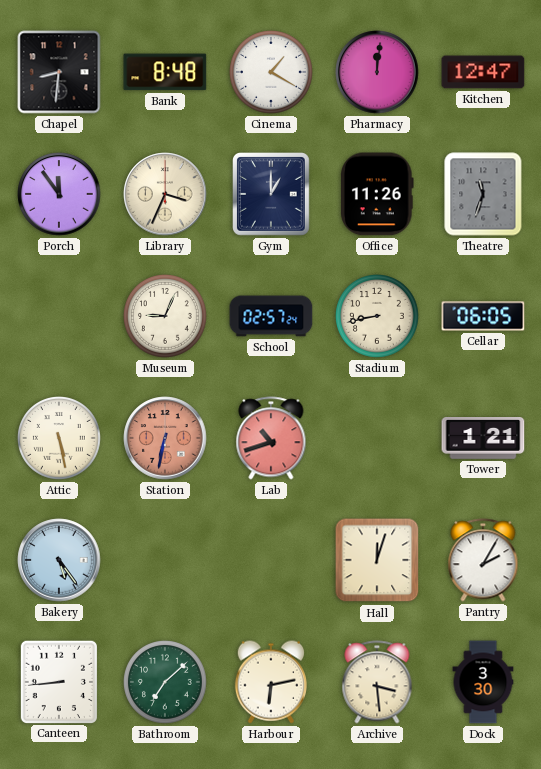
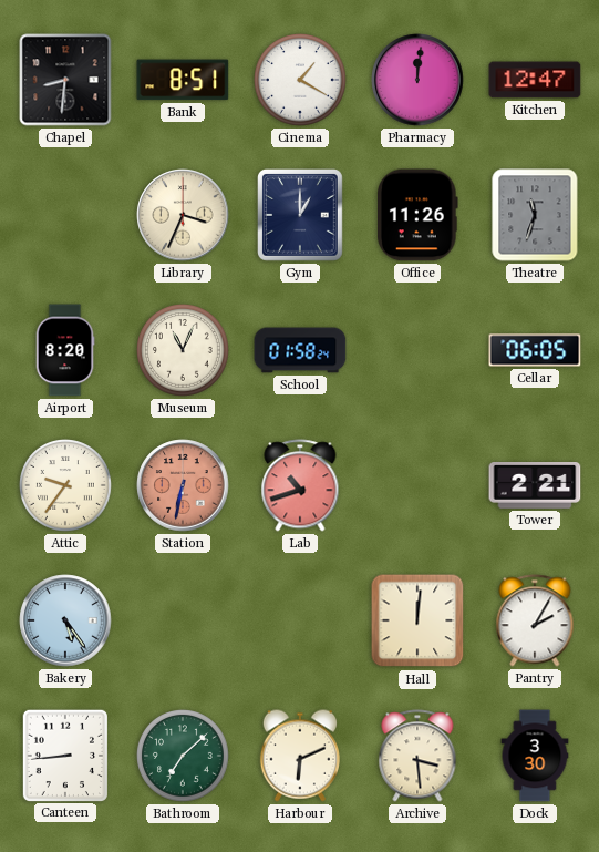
Bank: 8:48 -> 8:51 (183, 80)
Porch: 11:54 -> none (59, 194)
Airport: none -> 8:20 (65, 350)
Museum: 9:04 -> 11:04 (184, 351)
School: 02:57 -> 01:58 (300, 350)
Stadium: 8:43 -> none (378, 317)
Attic: 5:28 -> 9:36 (66, 486)
Tower: 1:21 -> 2:21 (535, 486)
Hall: 12:03 -> 12:01 (417, 620)
Harbour: 6:13 -> 6:11 (300, 756)
